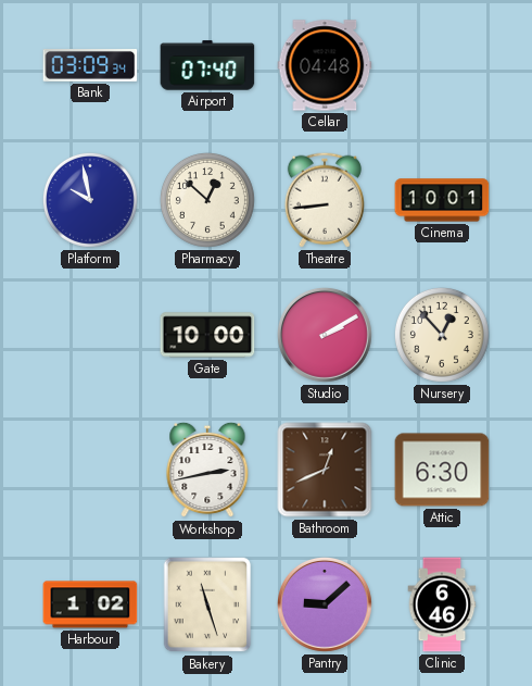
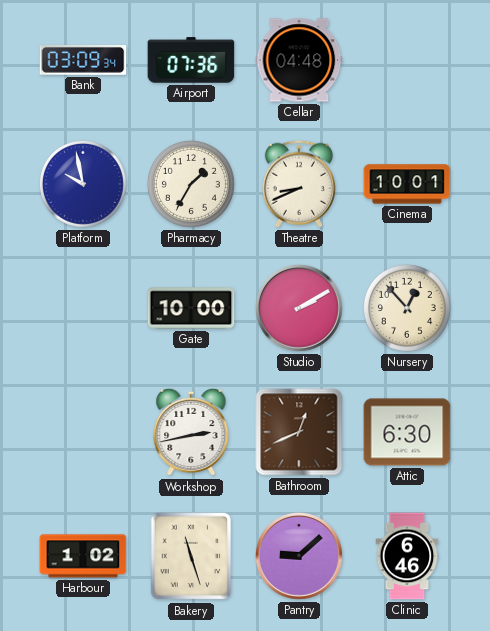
Airport: 07:40 -> 07:36 (191, 60)
Pharmacy: 12:52 -> 1:35 (191, 184)
Theatre: 8:44 -> 8:41 (299, 184)
